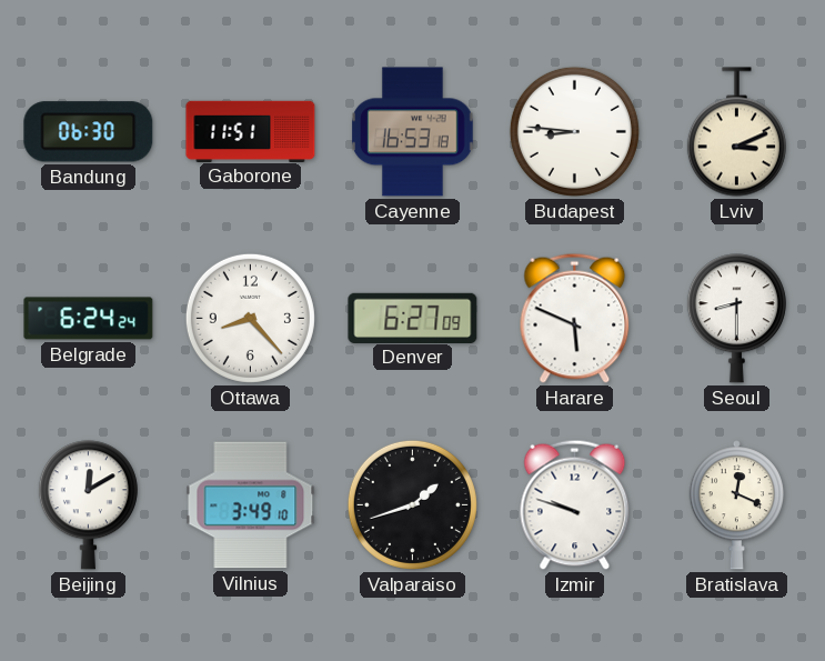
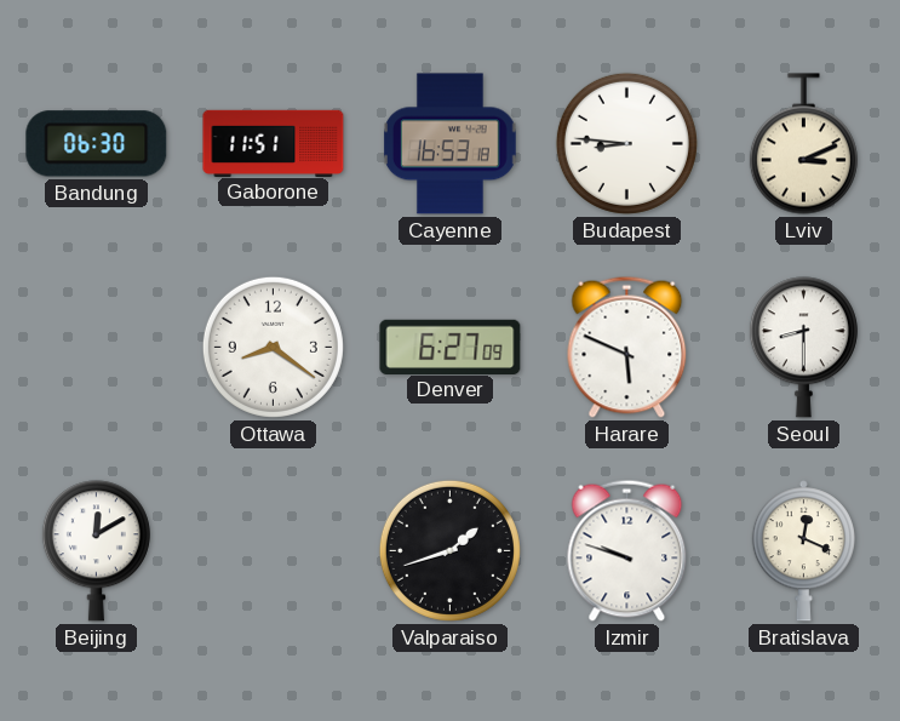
Belgrade: 6:24 -> none (89, 319)
Ottawa: 8:23 -> 8:21 (273, 347)
Vilnius: 3:49 -> none (251, 505)
